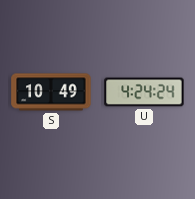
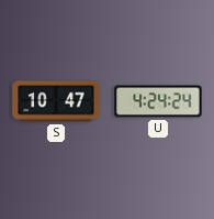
S: 10:49 -> 10:47 (56, 101)
